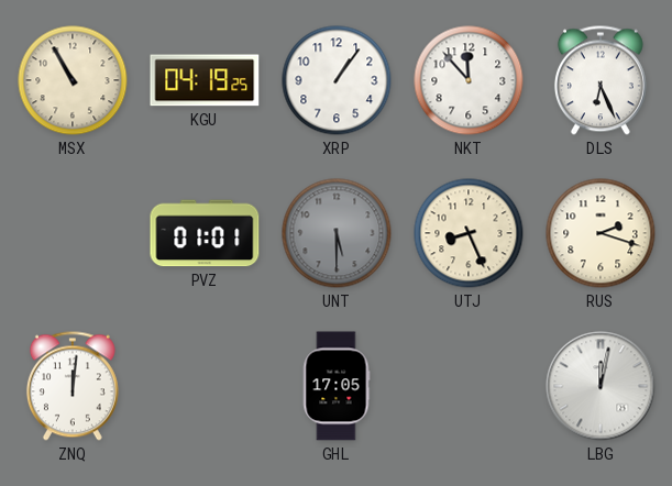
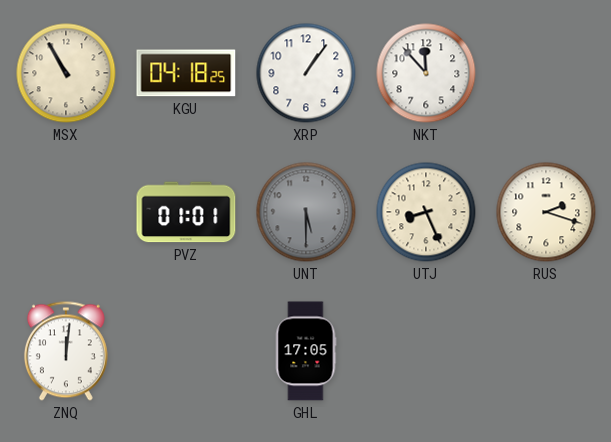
KGU: 04:19 -> 04:18 (186, 73)
DLS: 6:26 -> none (601, 80)
LBG: 12:02 -> none (601, 386)
